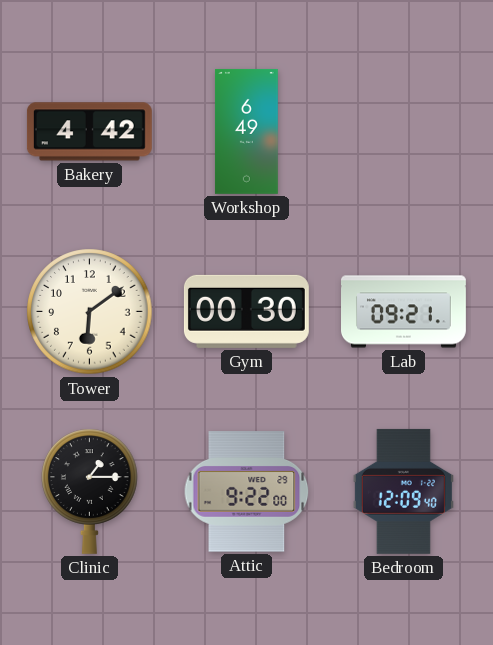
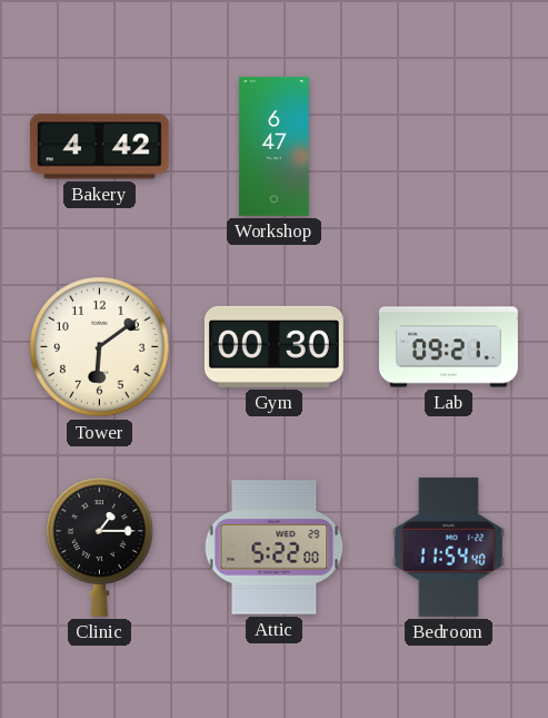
Workshop: 6:49 -> 6:47 (273, 146)
Attic: 9:22 -> 5:22 (275, 548)
Bedroom: 12:09 -> 11:54 (448, 547)
